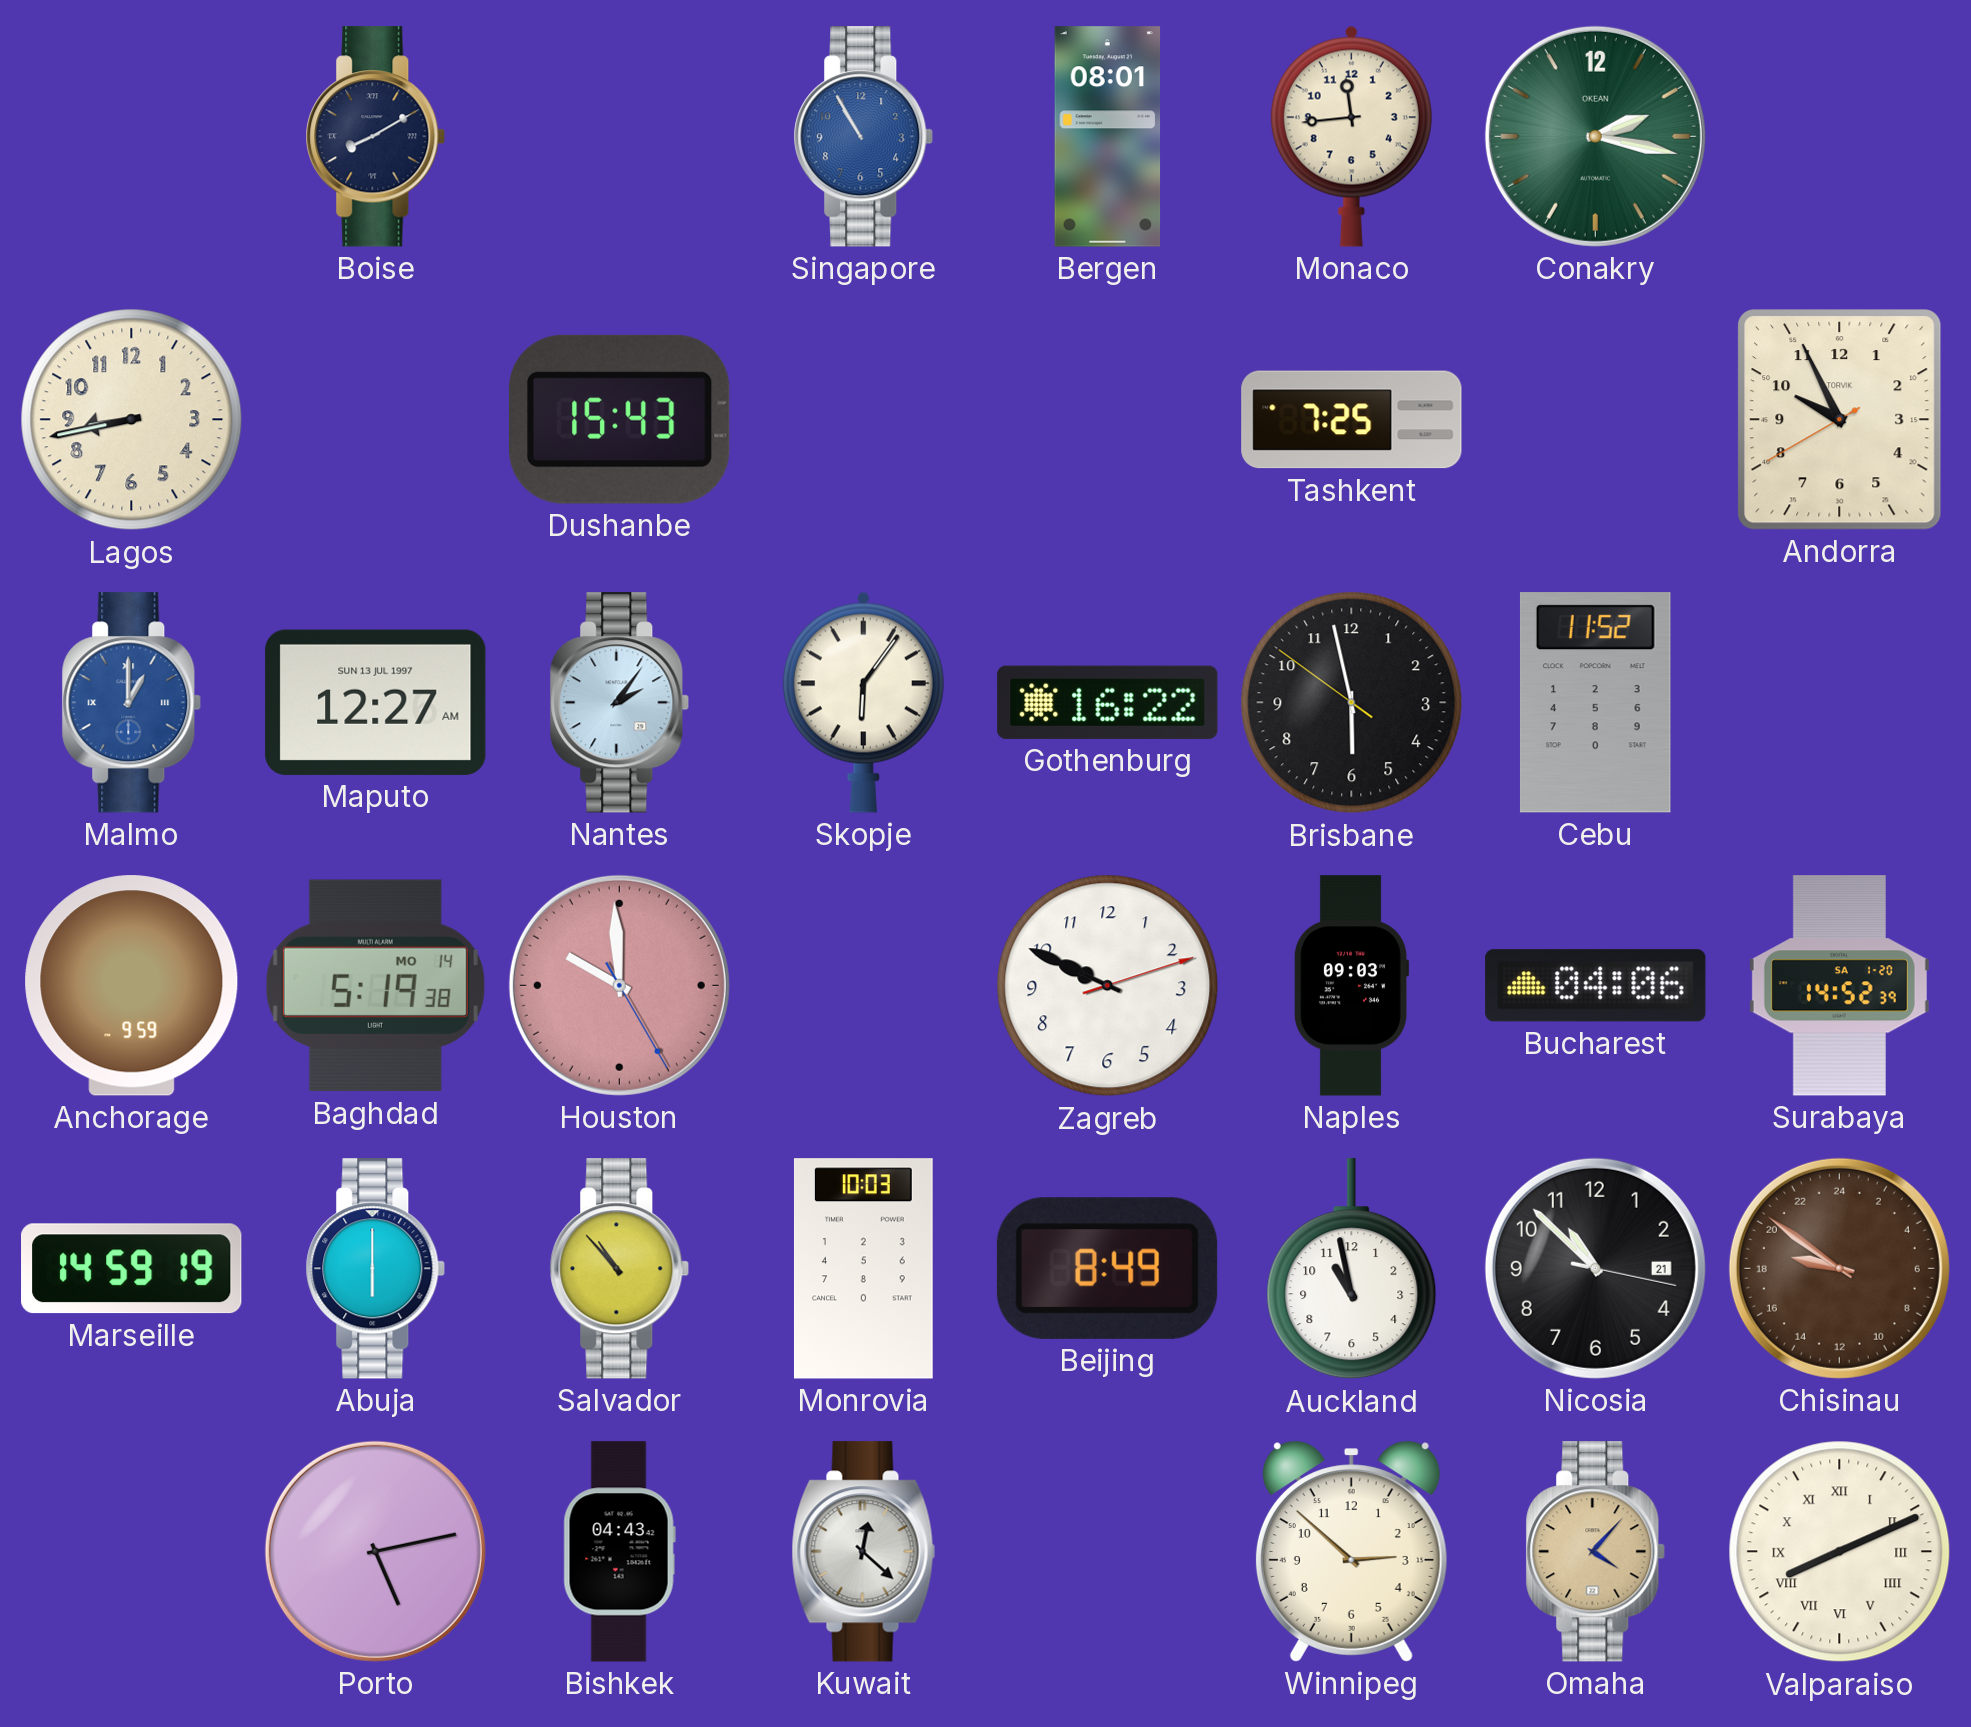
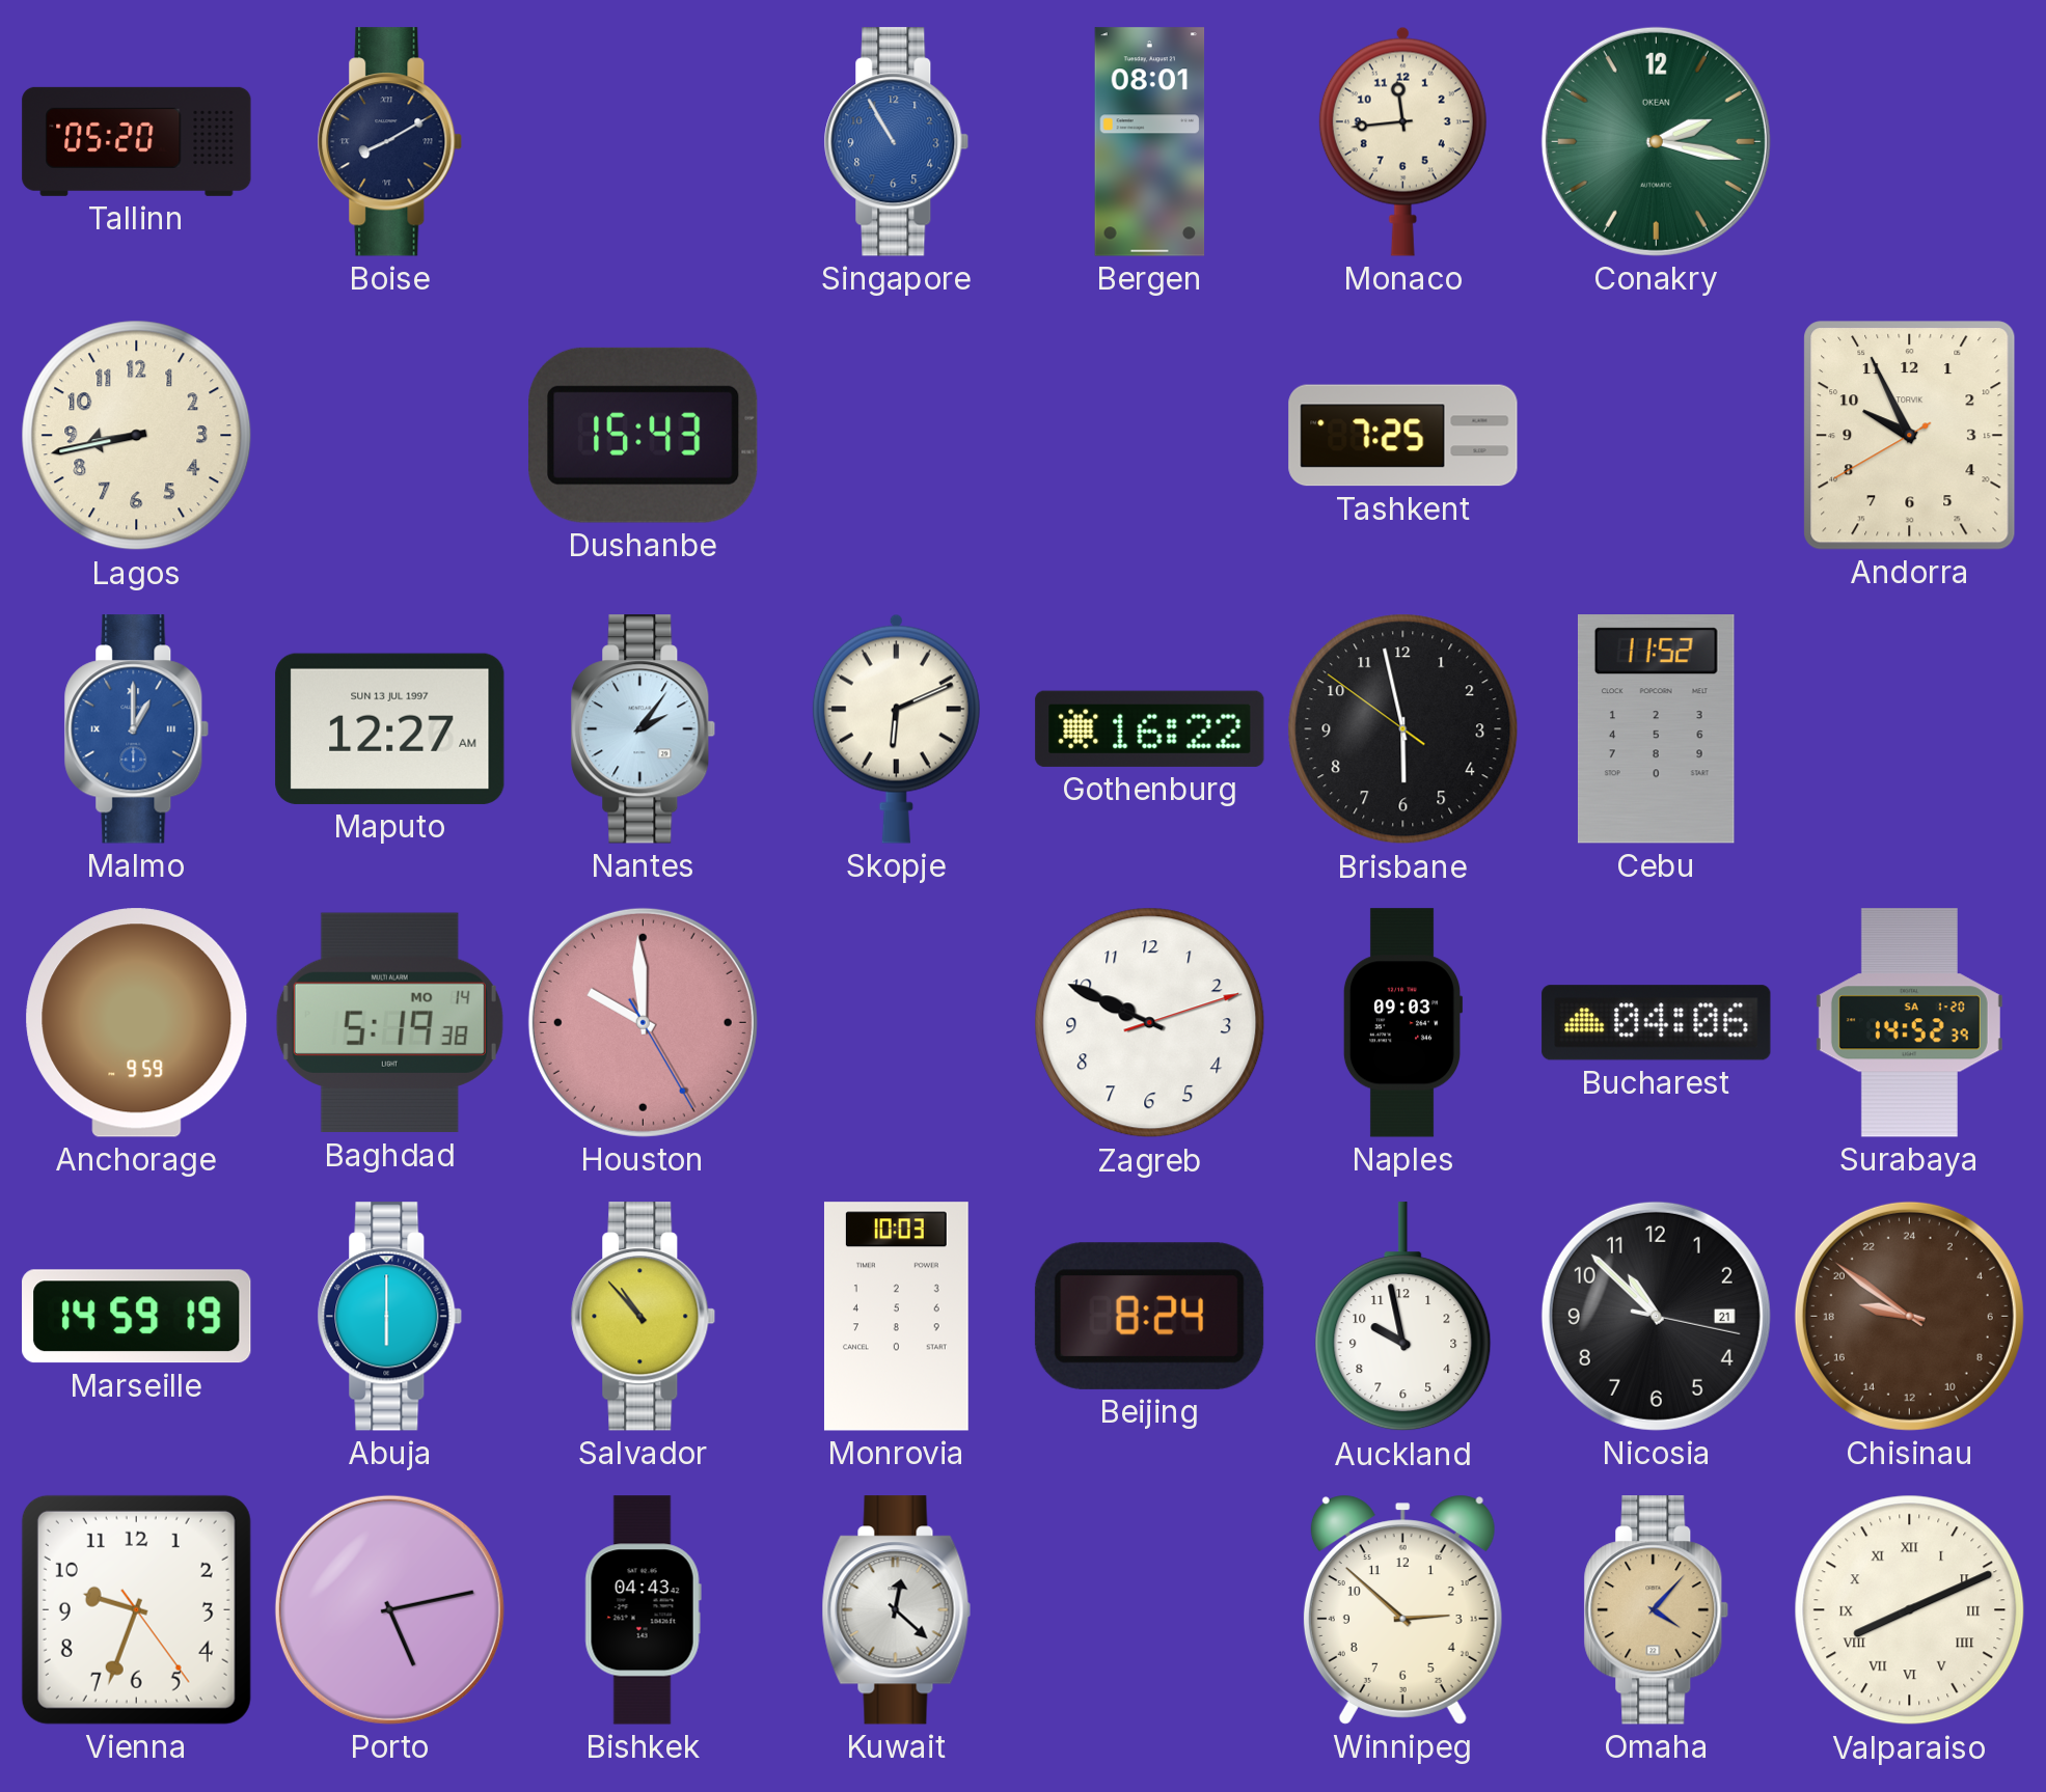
Tallinn: none -> 05:20 (137, 141)
Skopje: 6:06 -> 6:11 (896, 728)
Beijing: 8:49 -> 8:24 (1149, 1316)
Auckland: 10:58 -> 9:58 (1403, 1317)
Vienna: none -> 9:33 (136, 1609)
